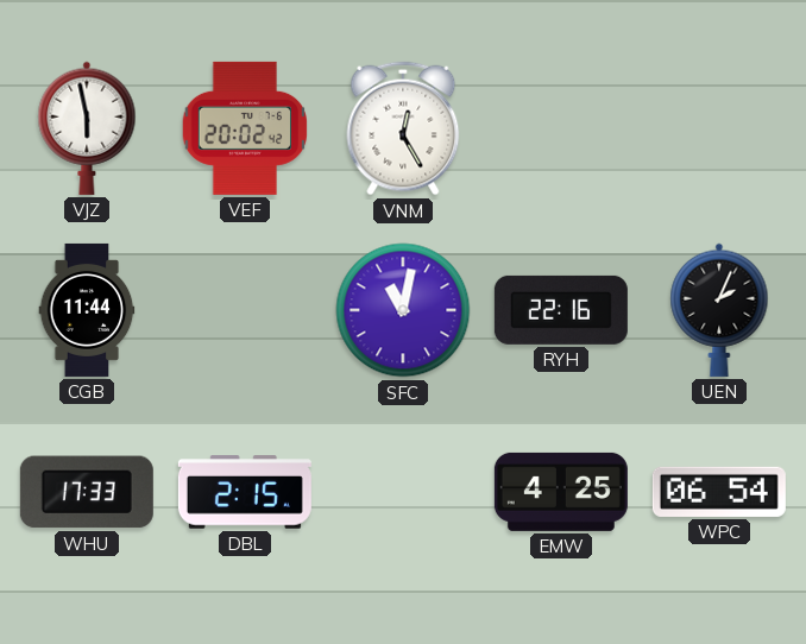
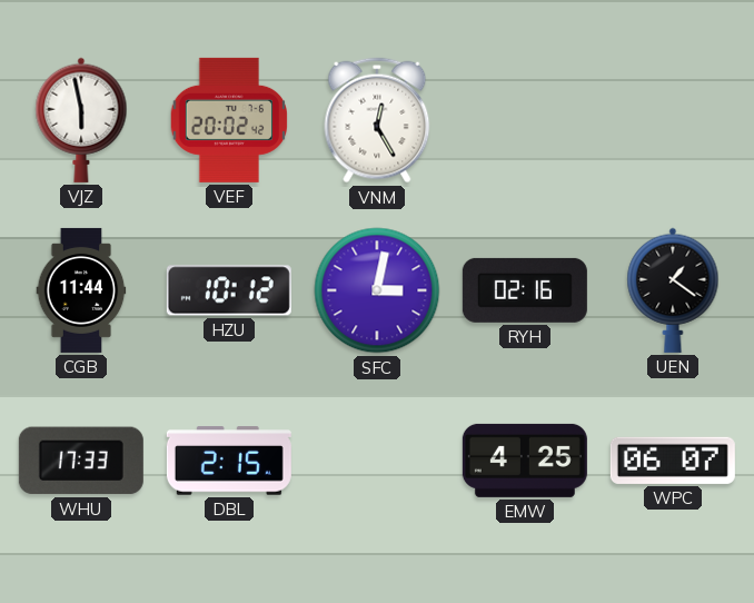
HZU: none -> 10:12 (229, 290)
SFC: 11:02 -> 3:02 (377, 290)
RYH: 22:16 -> 02:16 (525, 290)
UEN: 2:04 -> 1:21 (673, 290)
WPC: 06:54 -> 06:07 (673, 461)
